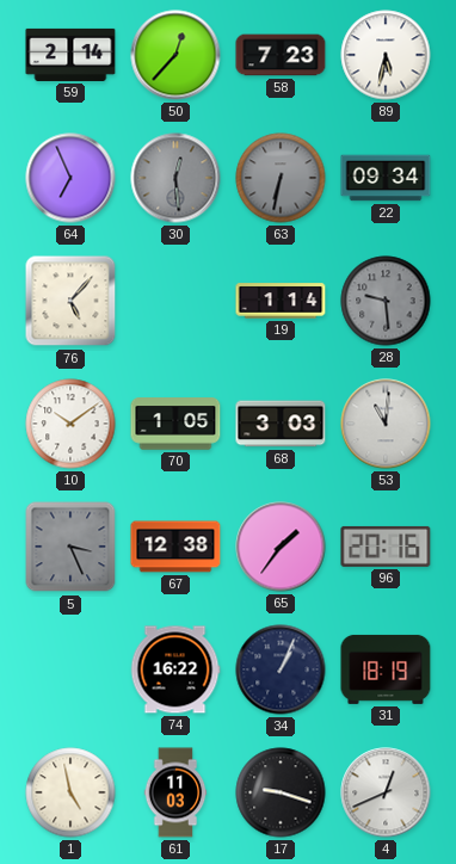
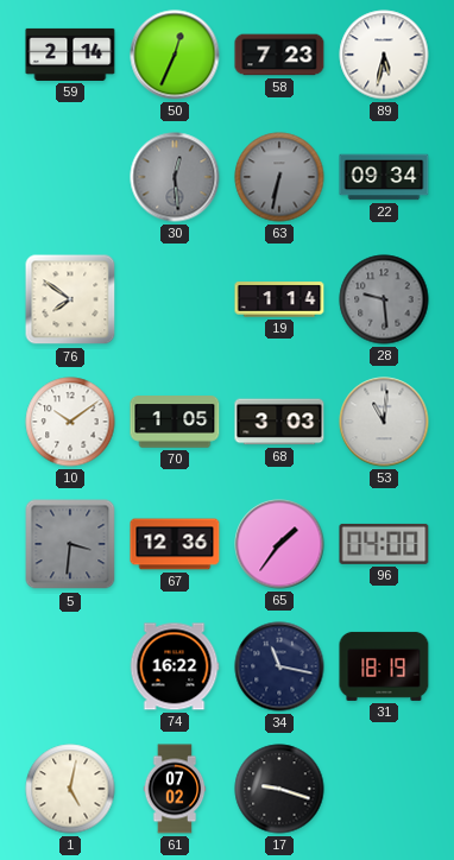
50: 12:37 -> 12:34 (175, 55)
64: 6:56 -> none (70, 178)
76: 5:07 -> 7:51 (70, 299)
5: 3:26 -> 3:31 (70, 544)
67: 12:38 -> 12:36 (175, 544)
96: 20:16 -> 04:00 (384, 544)
34: 1:04 -> 11:17 (279, 666)
1: 4:58 -> 5:02 (70, 789)
61: 11:03 -> 07:02 (175, 789)
4: 12:41 -> none (386, 792)
